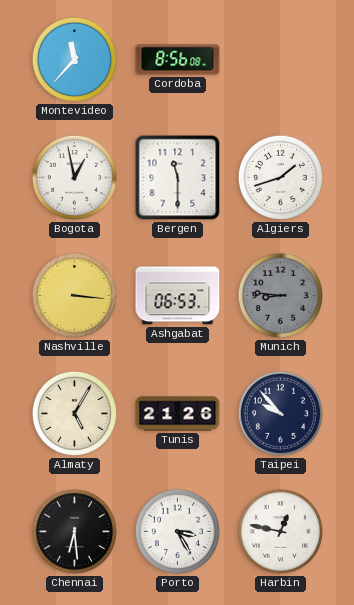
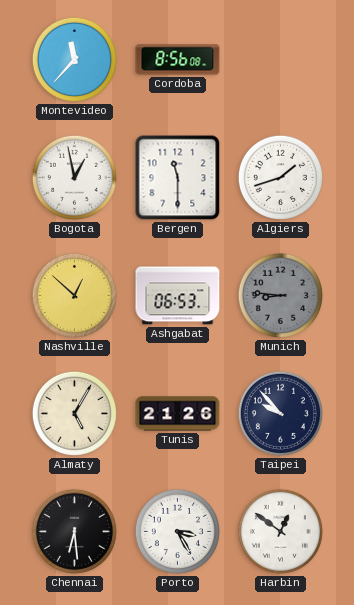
Nashville: 3:16 -> 12:52 (74, 295)
Harbin: 12:47 -> 12:51 (280, 531)
